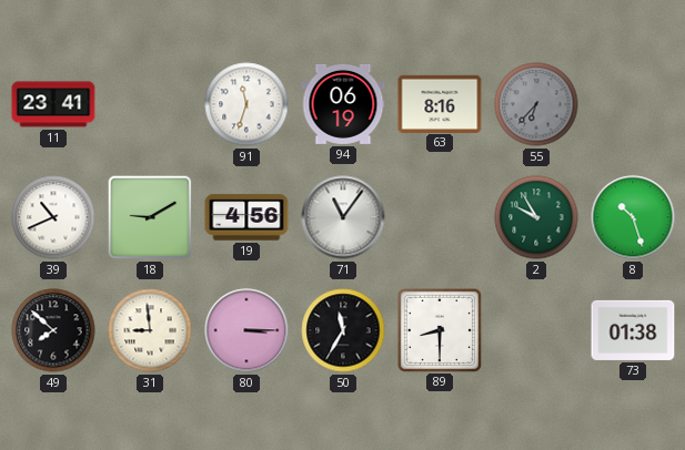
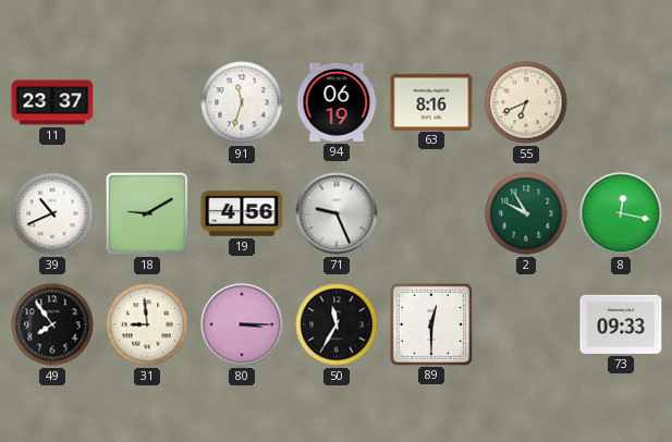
11: 23:41 -> 23:37 (52, 102)
55: 6:37 -> 6:41 (526, 102)
55 dial: grey -> cream (526, 102)
71: 11:06 -> 9:26 (337, 213)
8: 10:27 -> 12:17 (621, 213)
49: 7:52 -> 7:54 (52, 324)
89: 8:30 -> 12:30 (430, 323)
73: 01:38 -> 09:33 (621, 324)
